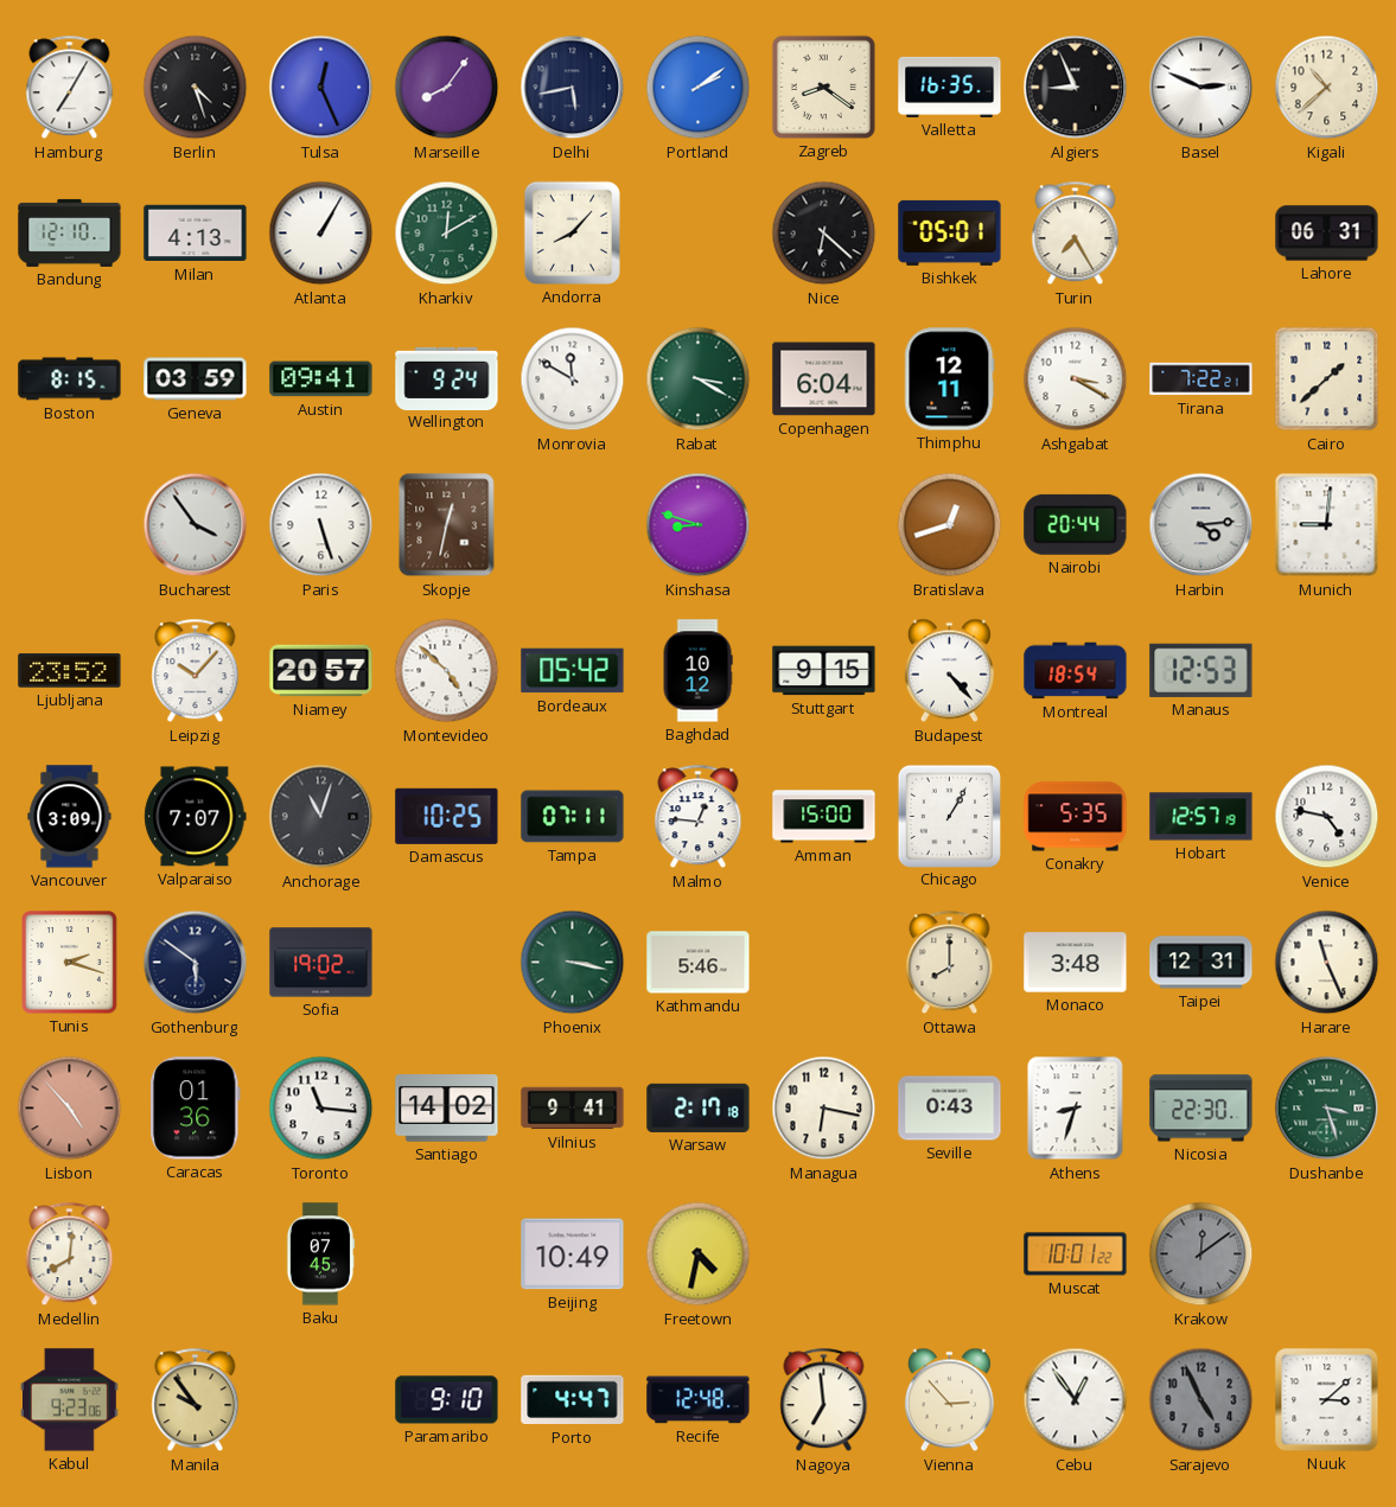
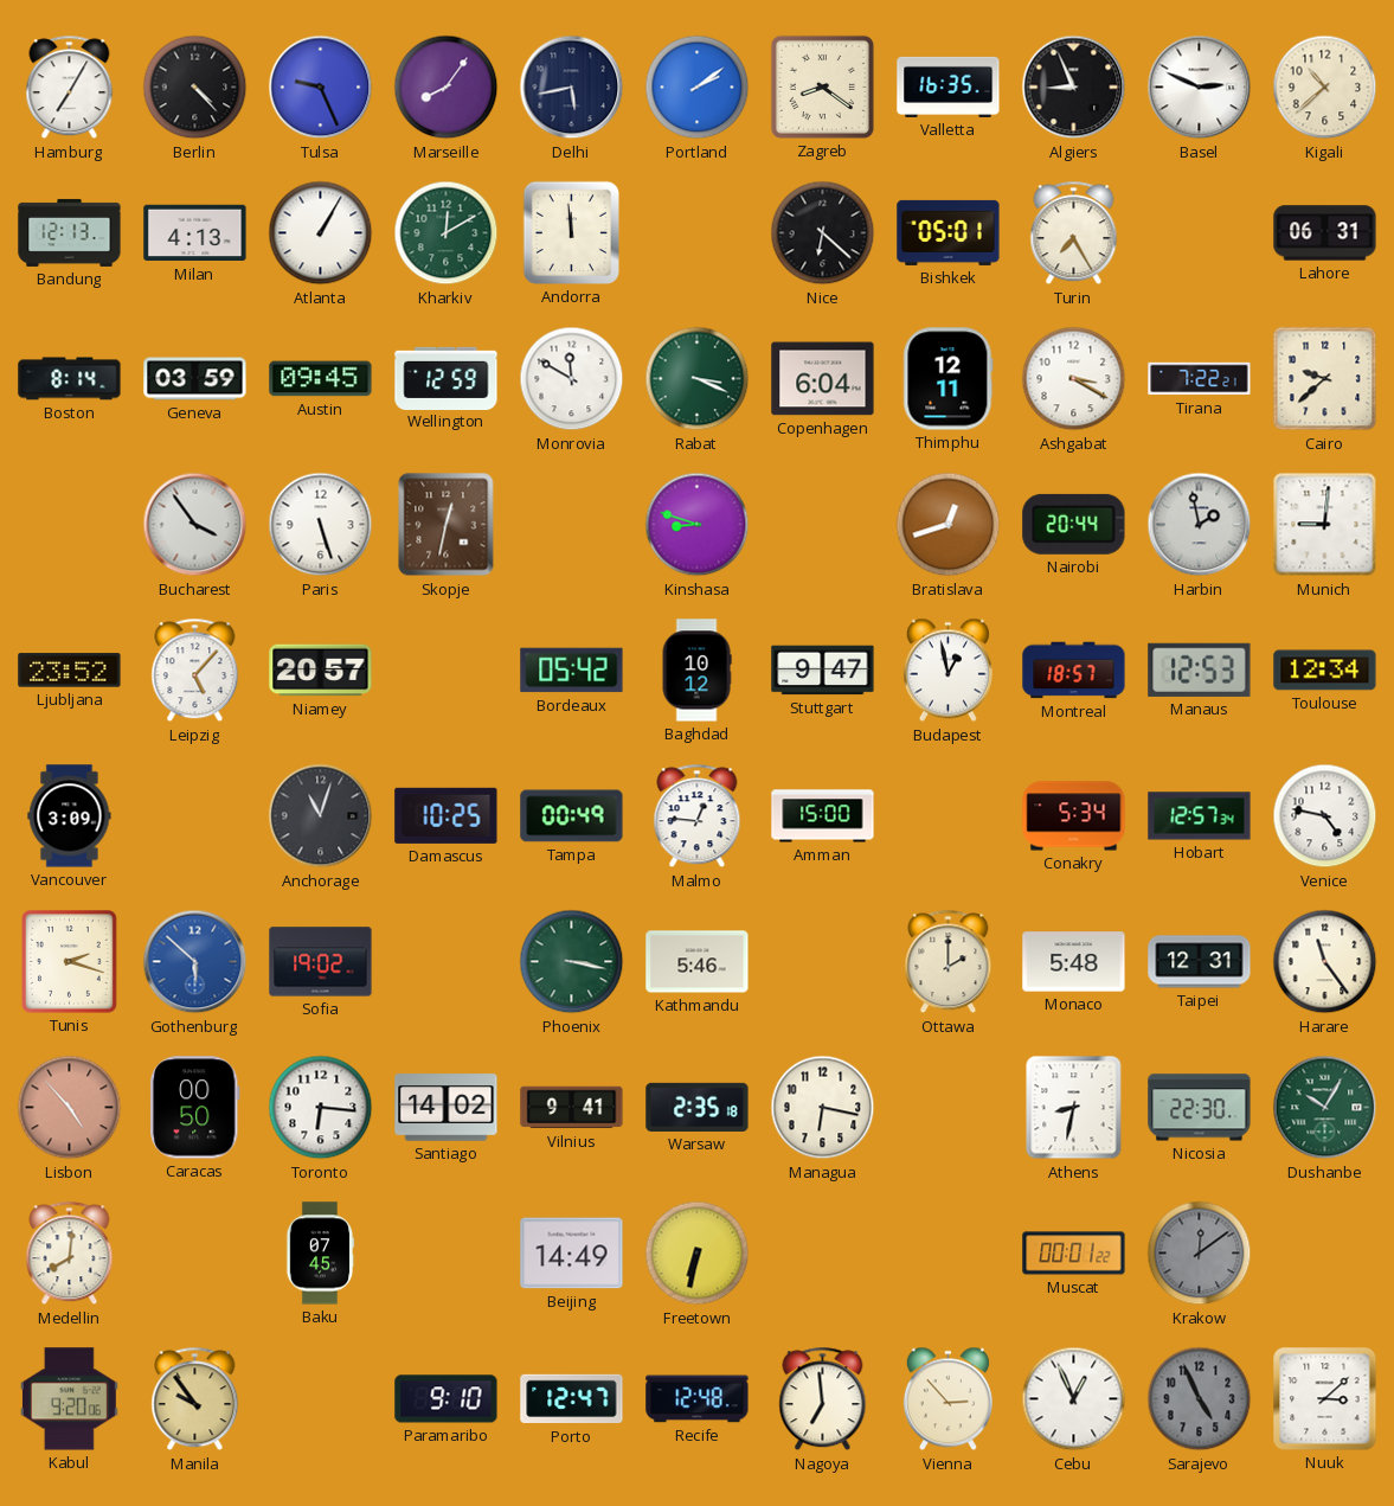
Berlin: 4:27 -> 4:23 (195, 88)
Tulsa: 12:26 -> 9:26 (321, 88)
Bandung: 12:10 -> 12:13 (70, 232)
Andorra: 8:07 -> 11:59 (571, 232)
Boston: 8:15 -> 8:14 (70, 379)
Austin: 09:41 -> 09:45 (321, 379)
Wellington: 9:24 -> 12:59 (447, 378)
Rabat: 3:20 -> 3:19 (698, 379)
Cairo: 1:38 -> 9:38 (1325, 379)
Harbin: 4:14 -> 1:58 (1200, 525)
Leipzig: 10:07 -> 5:07 (195, 671)
Montevideo: 4:52 -> none (447, 671)
Stuttgart: 9:15 -> 9:47 (823, 671)
Budapest: 4:23 -> 12:58 (947, 671)
Montreal: 18:54 -> 18:57 (1074, 671)
Toulouse: none -> 12:34 (1325, 671)
Valparaiso: 7:07 -> none (196, 817)
Tampa: 07:11 -> 00:49 (572, 816)
Chicago: 1:05 -> none (949, 816)
Conakry: 5:35 -> 5:34 (1074, 816)
Hobart: 12:57:19 -> 12:57:34 (1200, 816)
Gothenburg: 5:51 -> 5:52 (195, 962)
Gothenburg dial: navy -> blue (195, 962)
Ottawa: 8:00 -> 2:00 (949, 962)
Monaco: 3:48 -> 5:48 (1074, 962)
Harare: 11:26 -> 11:24 (1325, 962)
Caracas: 01:36 -> 00:50 (195, 1108)
Toronto: 11:16 -> 6:16 (321, 1108)
Warsaw: 2:17 -> 2:35 (698, 1107)
Seville: 0:43 -> none (950, 1109)
Athens: 8:33 -> 8:32 (1074, 1108)
Dushanbe: 3:27 -> 10:05 (1325, 1108)
Beijing: 10:49 -> 14:49 (572, 1254)
Freetown: 4:32 -> 6:32 (698, 1254)
Muscat: 10:01 -> 00:01 (1074, 1254)
Kabul: 9:23 -> 9:20 (69, 1399)
Porto: 4:47 -> 12:47 (572, 1399)
Cebu: 12:54 -> 12:56 (1074, 1399)
